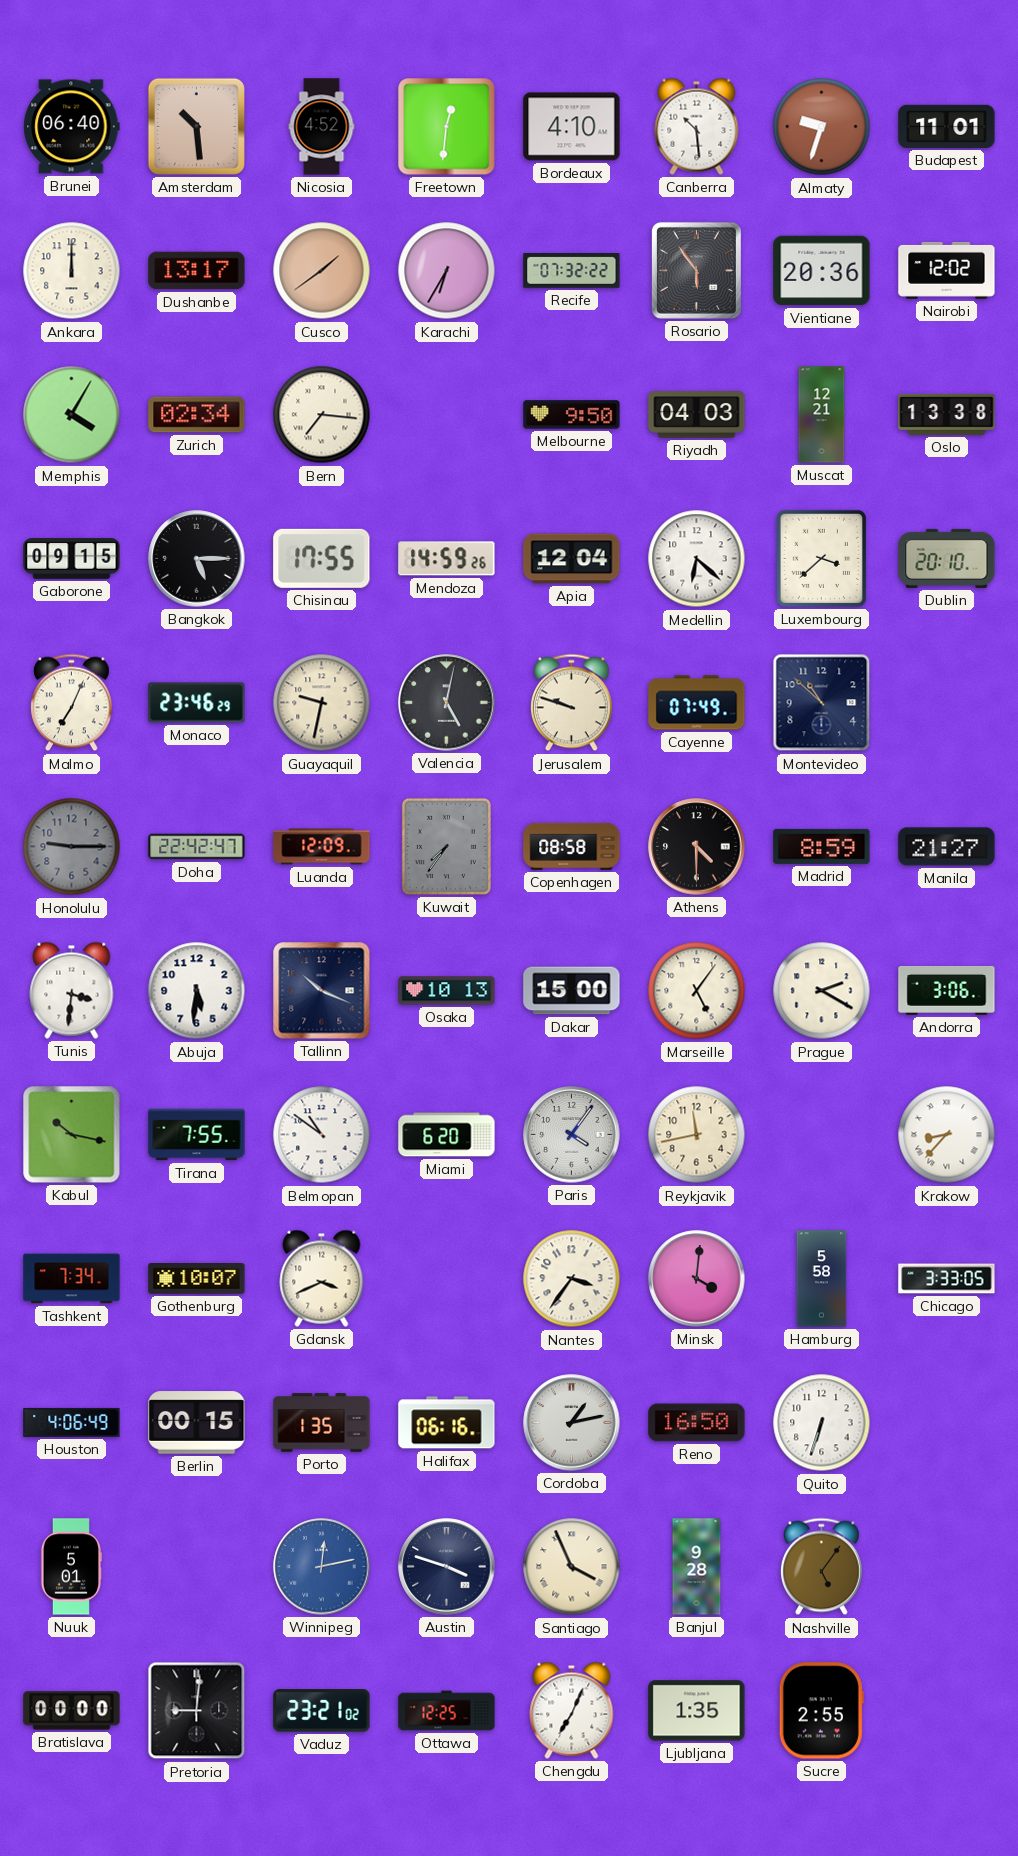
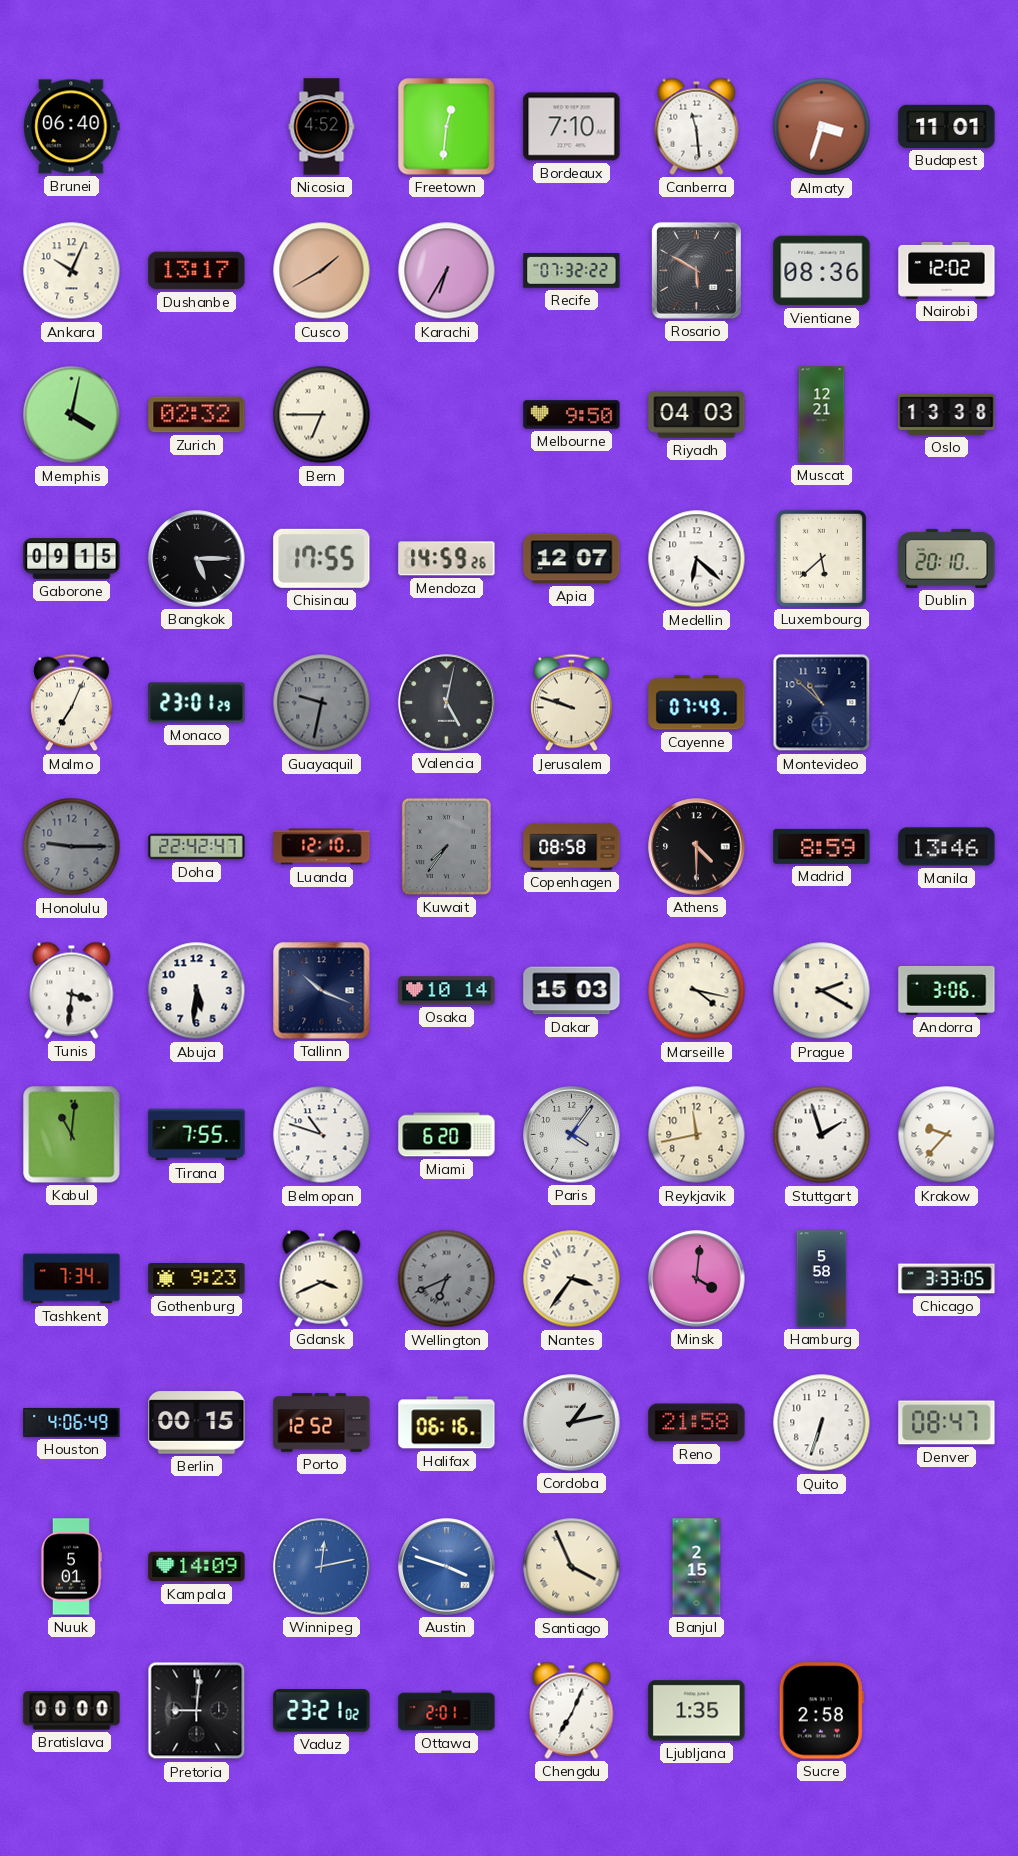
Amsterdam: 10:29 -> none (196, 126)
Bordeaux: 4:10 -> 7:10 (572, 127)
Canberra: 10:29 -> 11:29 (697, 126)
Almaty: 9:33 -> 3:33 (822, 127)
Ankara: 12:00 -> 10:04 (72, 271)
Cusco: 1:39 -> 1:40 (322, 271)
Rosario: 5:54 -> 5:50 (696, 270)
Vientiane: 20:36 -> 08:36 (822, 271)
Memphis: 4:05 -> 4:02 (72, 415)
Zurich: 02:34 -> 02:32 (197, 415)
Bern: 7:16 -> 6:45 (322, 415)
Apia: 12:04 -> 12:07 (572, 559)
Luxembourg: 3:38 -> 5:38 (821, 558)
Monaco: 23:46 -> 23:01 (197, 703)
Guayaquil dial: cream -> grey (322, 703)
Luanda: 12:09 -> 12:10 (322, 847)
Manila: 21:27 -> 13:46 (947, 847)
Osaka: 10:13 -> 10:14 (447, 991)
Dakar: 15:00 -> 15:03 (572, 991)
Marseille: 5:06 -> 4:17 (697, 991)
Kabul: 10:17 -> 11:01 (72, 1135)
Belmopan: 10:51 -> 10:48 (322, 1135)
Stuttgart: none -> 1:57 (822, 1135)
Krakow: 8:37 -> 9:37 (947, 1135)
Gothenburg: 10:07 -> 9:23 (197, 1279)
Wellington: none -> 6:41 (447, 1279)
Porto: 1:35 -> 12:52 (322, 1423)
Reno: 16:50 -> 21:58 (697, 1423)
Denver: none -> 08:47 (947, 1423)
Kampala: none -> 14:09 (197, 1567)
Austin dial: navy -> blue (447, 1567)
Banjul: 9:28 -> 2:15 (697, 1567)
Nashville: 5:06 -> none (821, 1567)
Ottawa: 12:25 -> 2:01 (447, 1711)
Sucre: 2:55 -> 2:58 (821, 1711)
